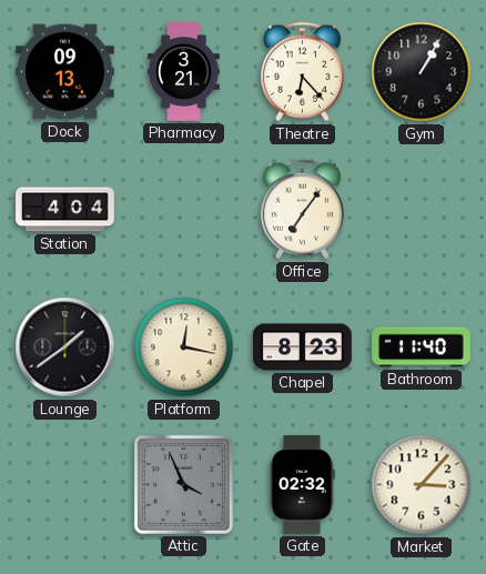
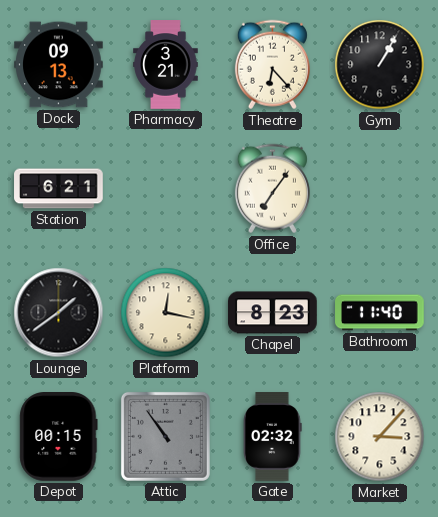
Station: 4:04 -> 6:21 (59, 189)
Depot: none -> 00:15 (59, 437)
Attic: 3:56 -> 10:54 (165, 436)
